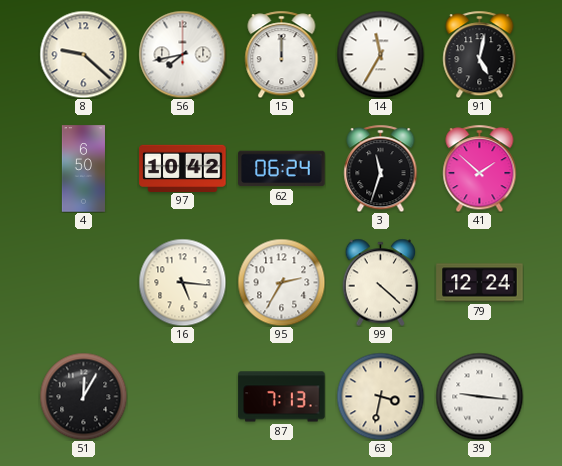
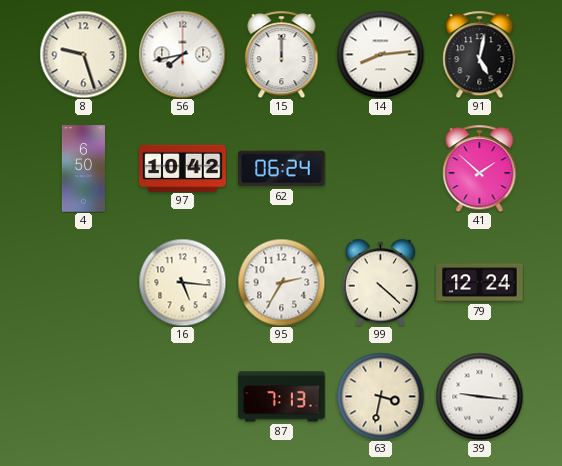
8: 9:22 -> 9:27 (83, 54)
14: 11:35 -> 8:14 (380, 54)
3: 11:33 -> none (381, 168)
51: 12:05 -> none (83, 396)
